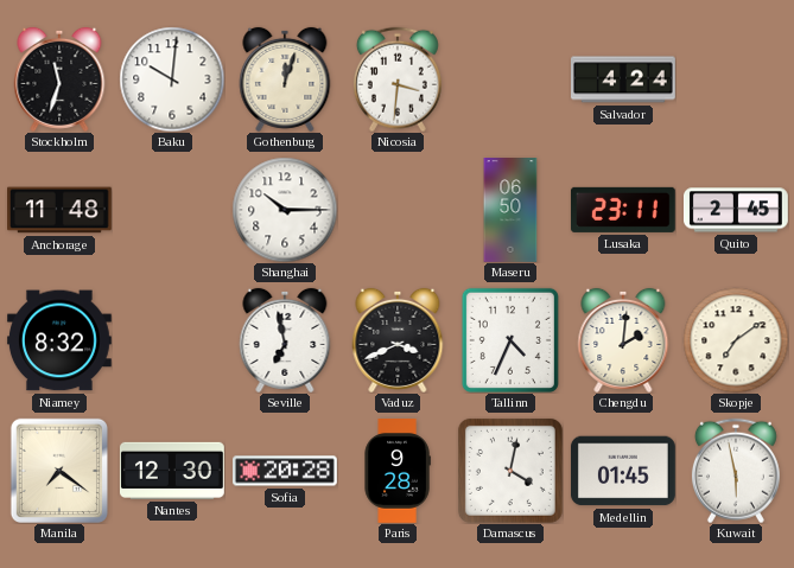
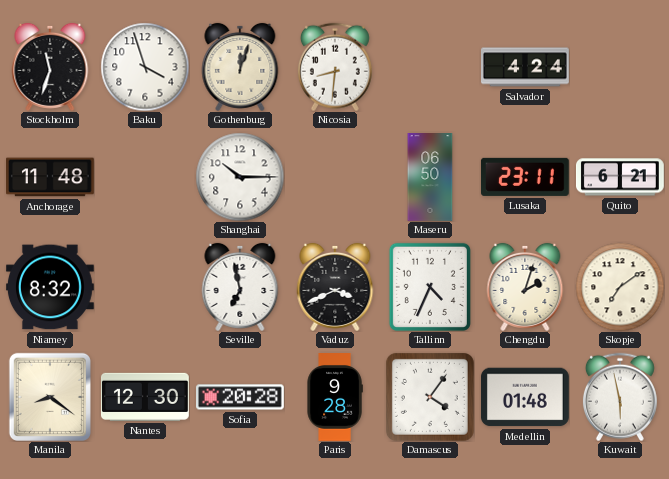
Baku: 10:01 -> 3:57 (145, 67)
Nicosia: 3:31 -> 8:31 (335, 67)
Quito: 2:45 -> 6:21 (621, 177)
Chengdu: 2:01 -> 2:03 (525, 287)
Manila: 7:21 -> 8:21 (50, 397)
Damascus: 4:02 -> 4:06 (430, 397)
Medellin: 01:45 -> 01:48 (525, 397)
